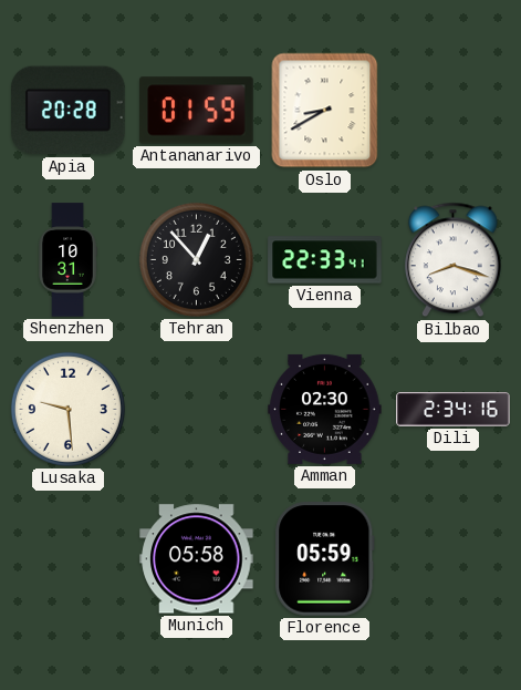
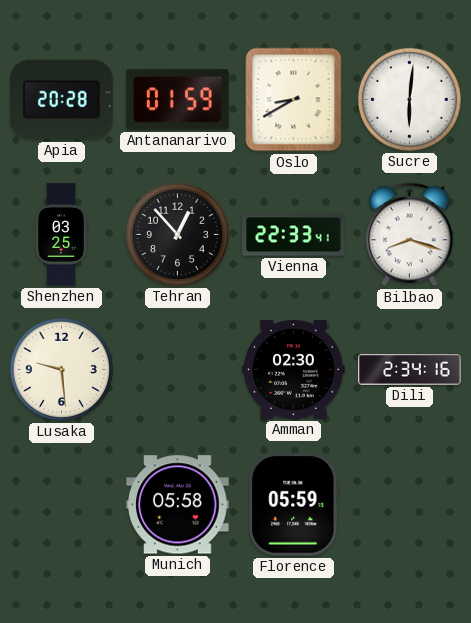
Sucre: none -> 6:01 (409, 99)
Shenzhen: 10:31 -> 03:25 (61, 235)
